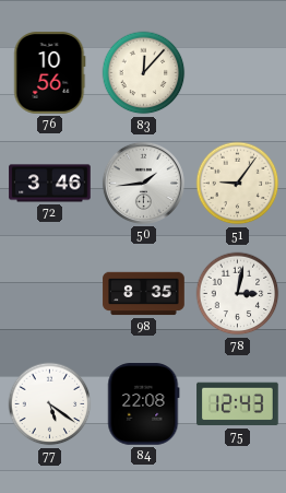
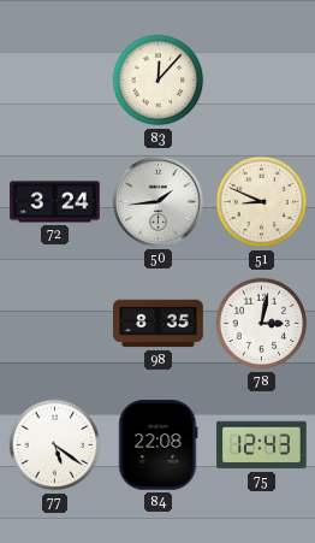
76: 10:56 -> none (50, 73)
72: 3:46 -> 3:24 (55, 202)
51: 9:06 -> 8:49 (262, 202)
